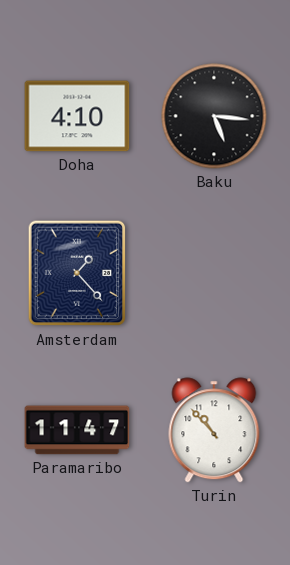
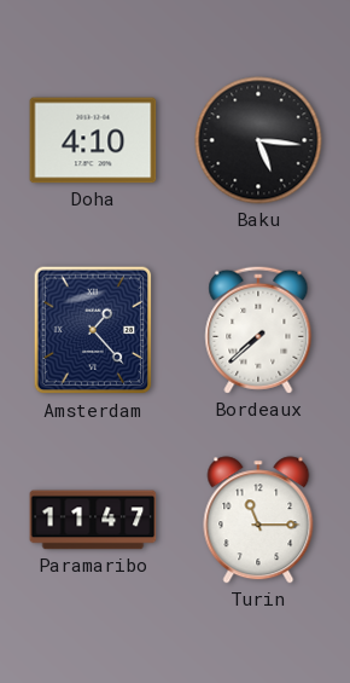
Bordeaux: none -> 7:38 (258, 330)
Turin: 10:53 -> 11:15 (258, 520)
